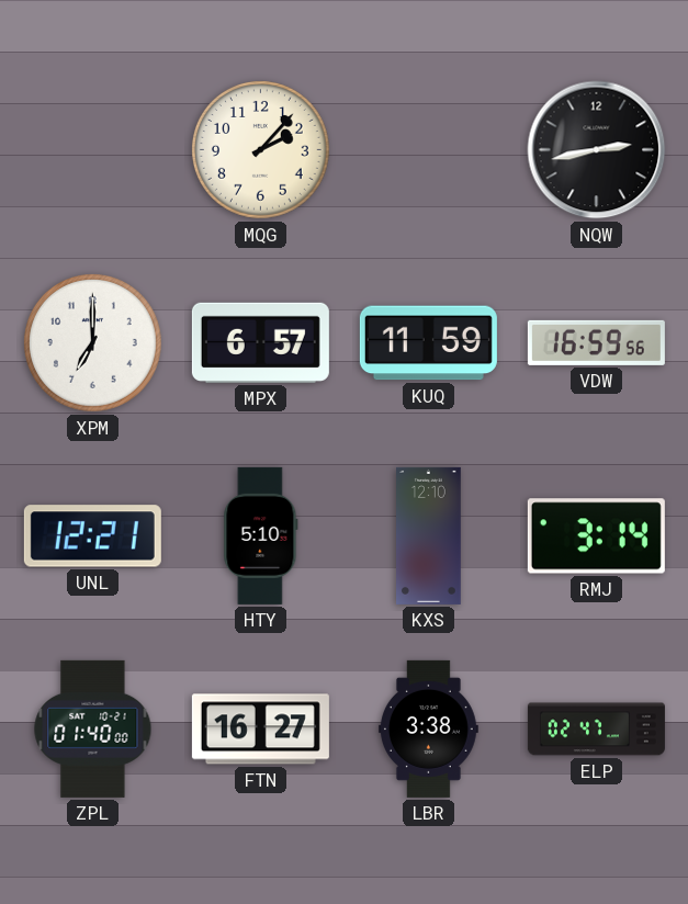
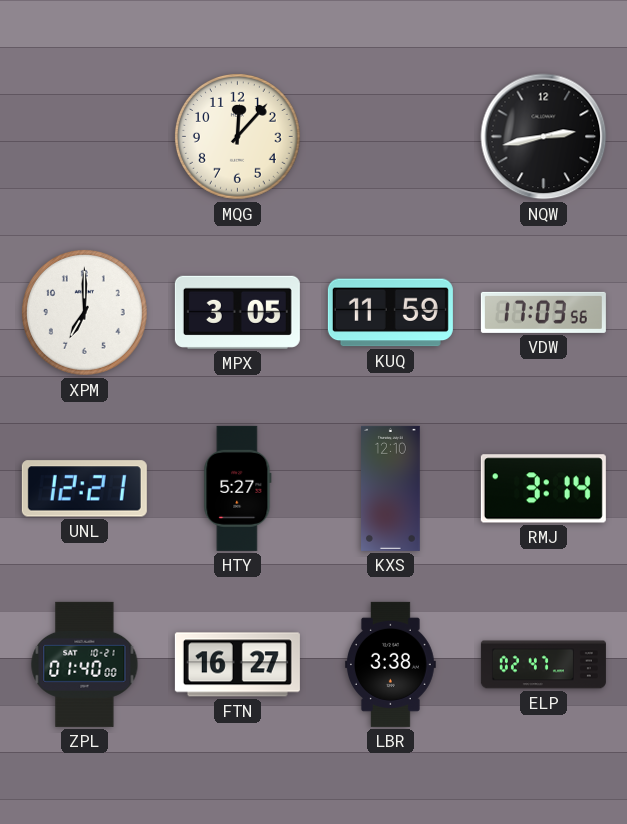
MQG: 2:07 -> 12:07 (237, 136)
MPX: 6:57 -> 3:05 (237, 312)
VDW: 16:59 -> 17:03 (543, 312)
HTY: 5:10 -> 5:27 (238, 488)
